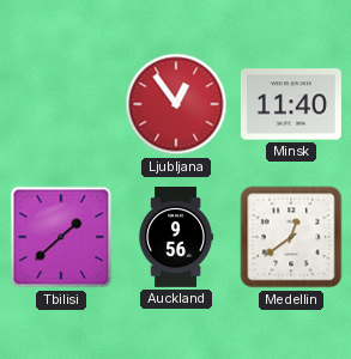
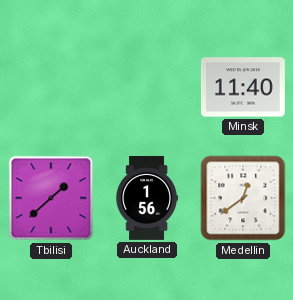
Ljubljana: 12:54 -> none (176, 104)
Auckland: 9:56 -> 1:56 (147, 198)
